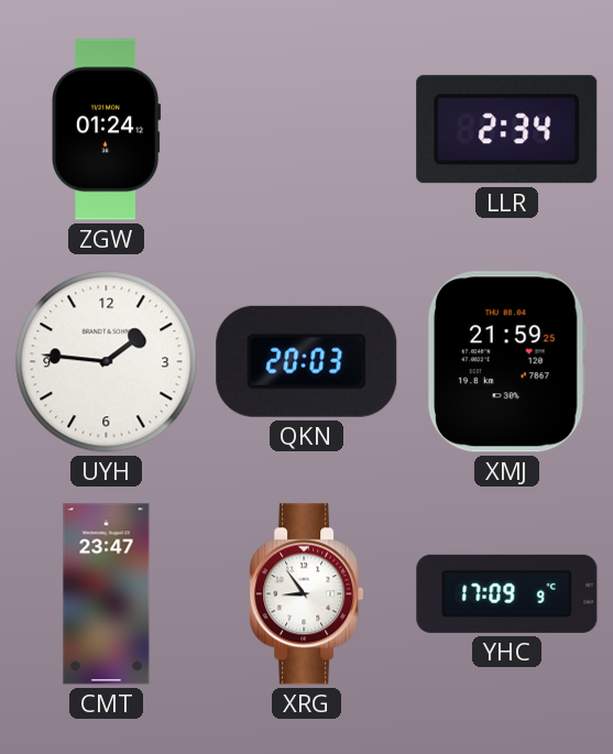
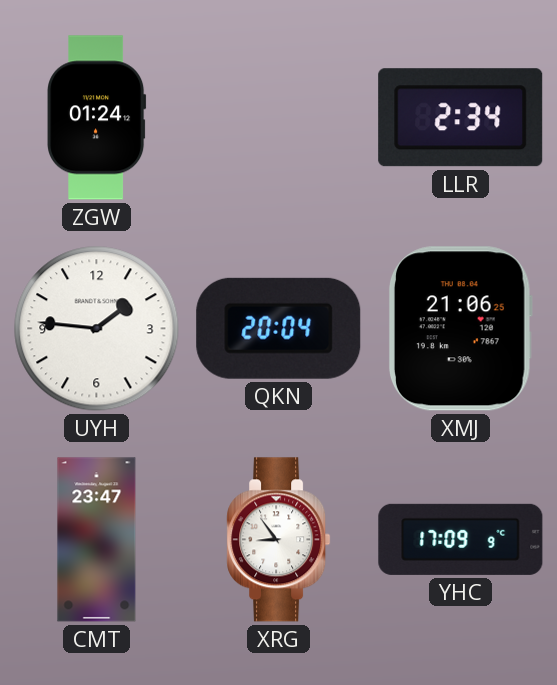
QKN: 20:03 -> 20:04 (279, 328)
XMJ: 21:59 -> 21:06 (461, 329)
